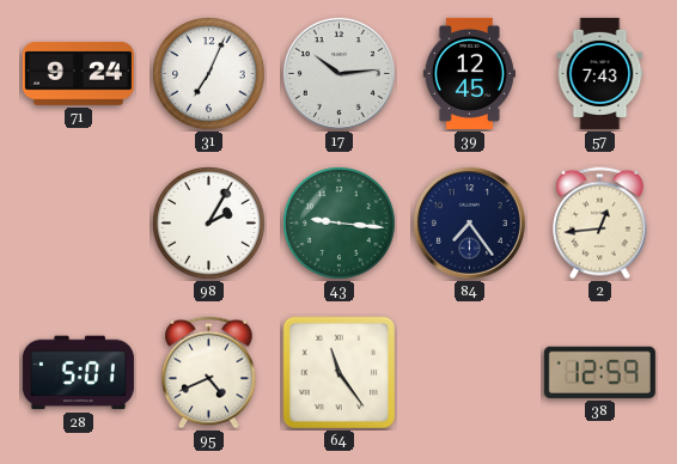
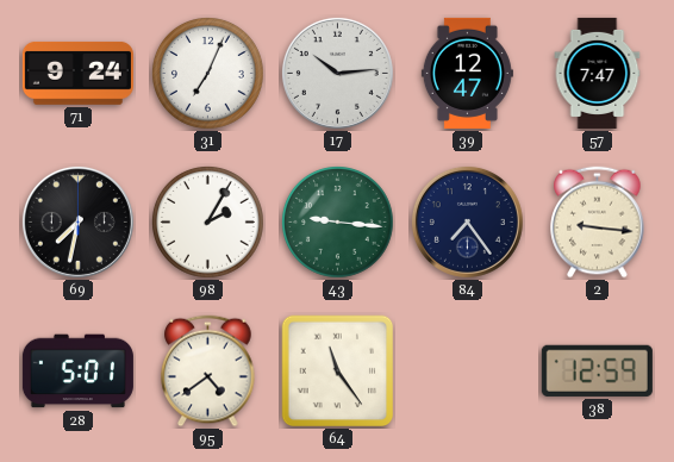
39: 12:45 -> 12:47 (467, 73)
57: 7:43 -> 7:47 (598, 73)
69: none -> 7:32 (77, 221)
2: 12:44 -> 9:16 (598, 223)
95: 4:41 -> 4:39 (208, 372)
